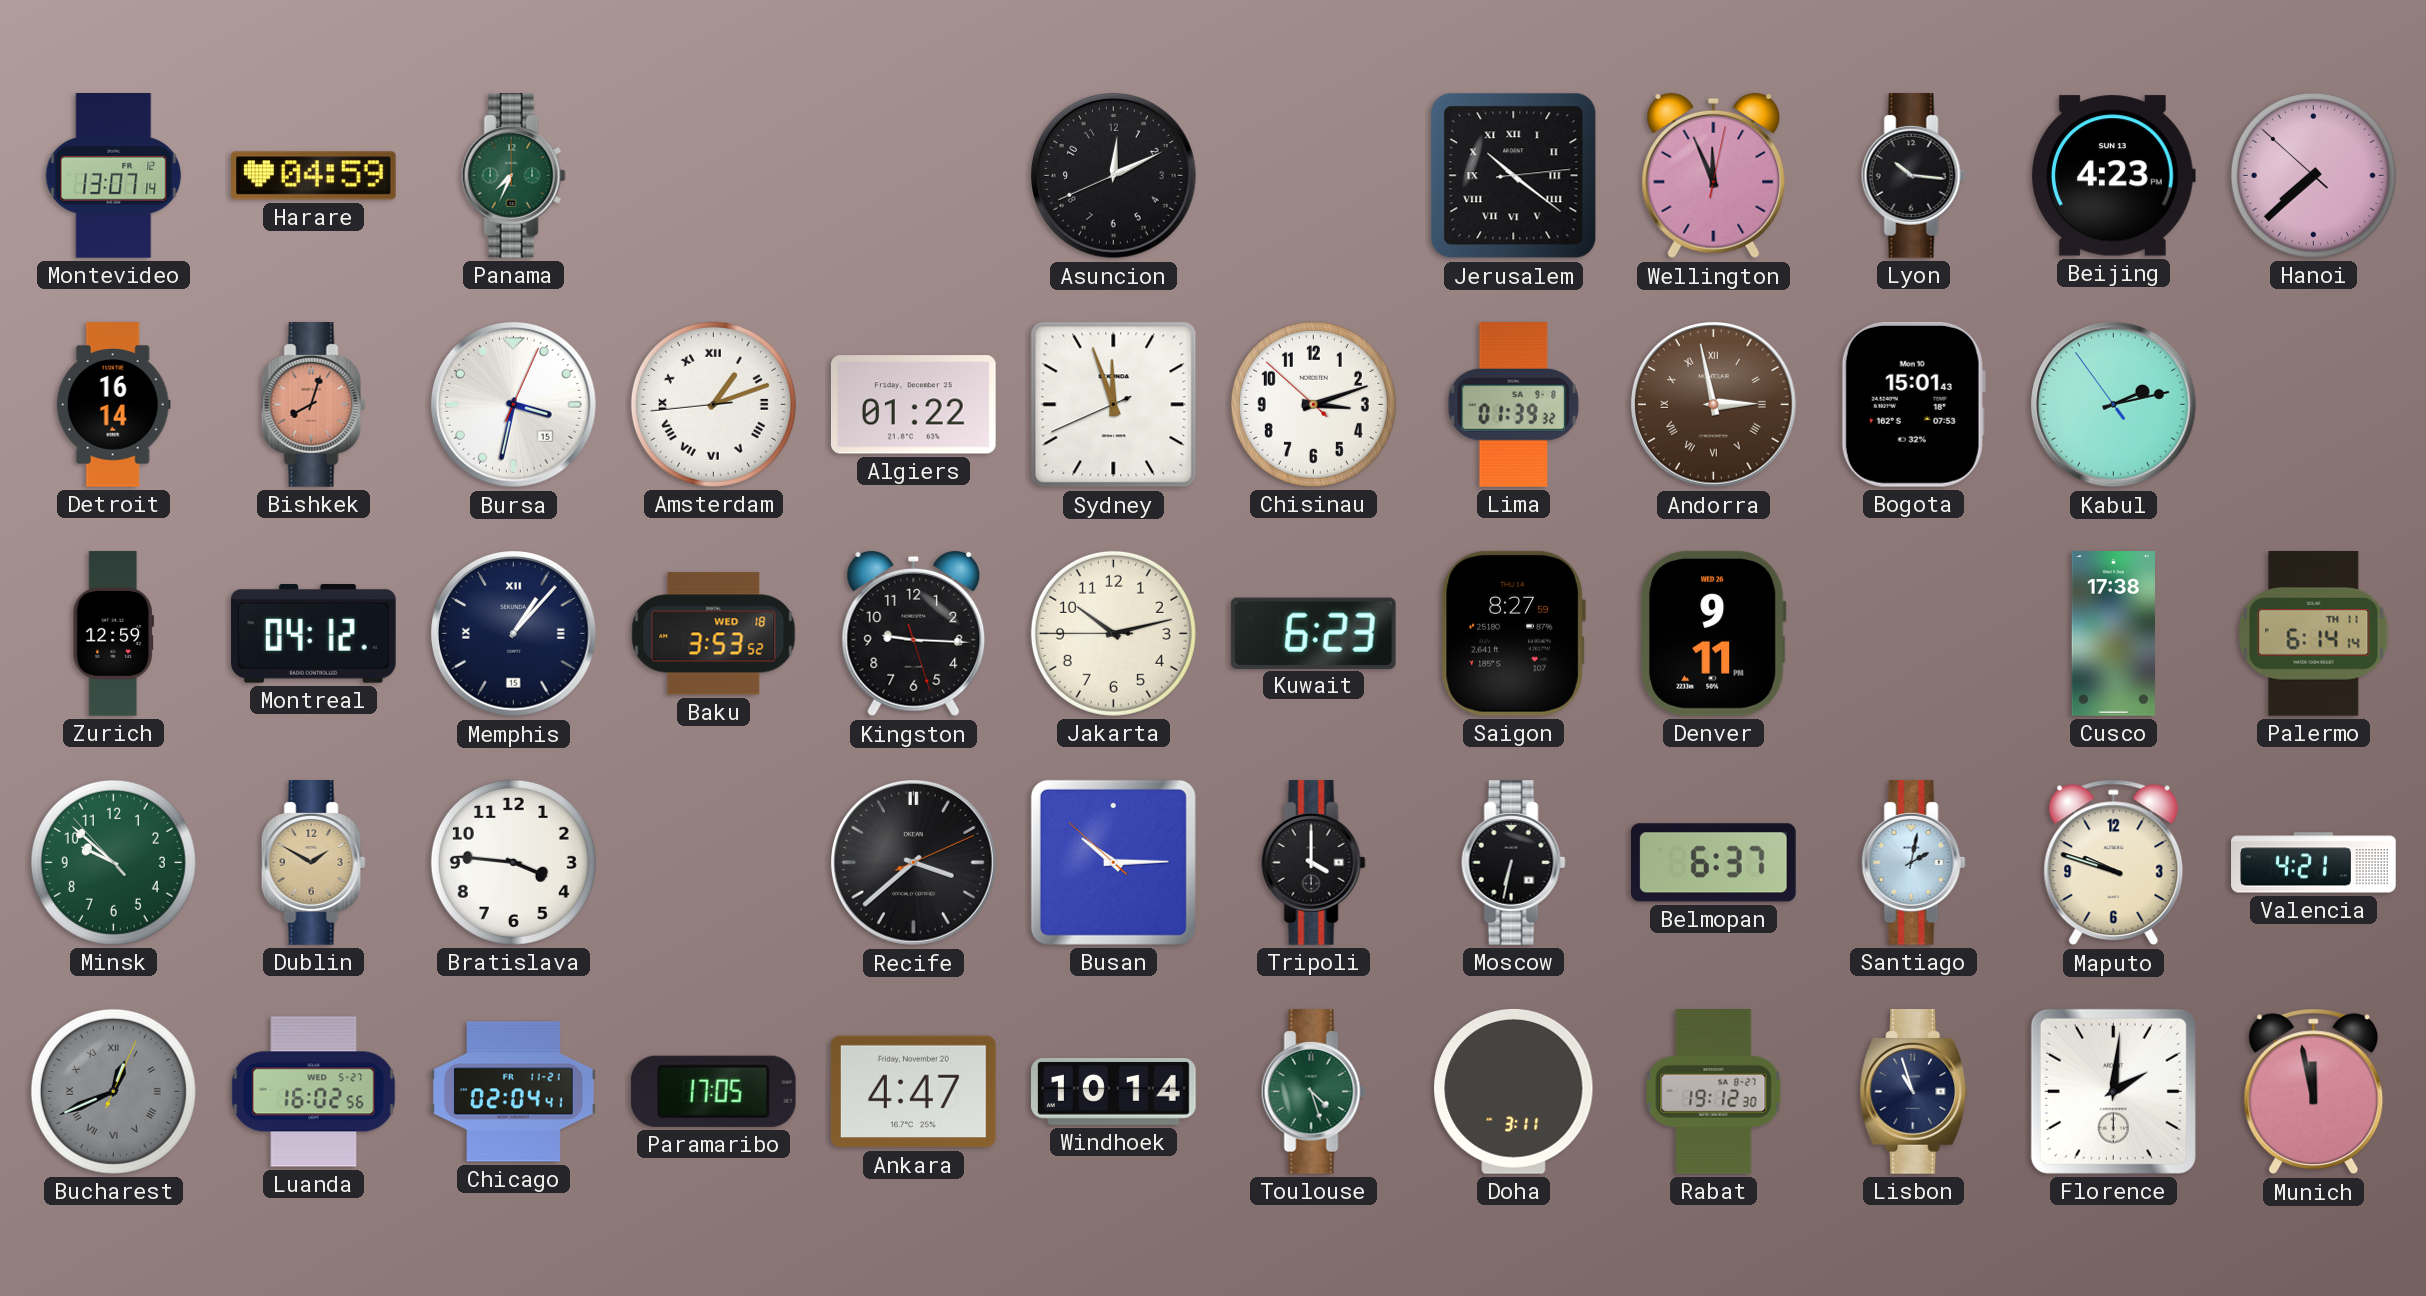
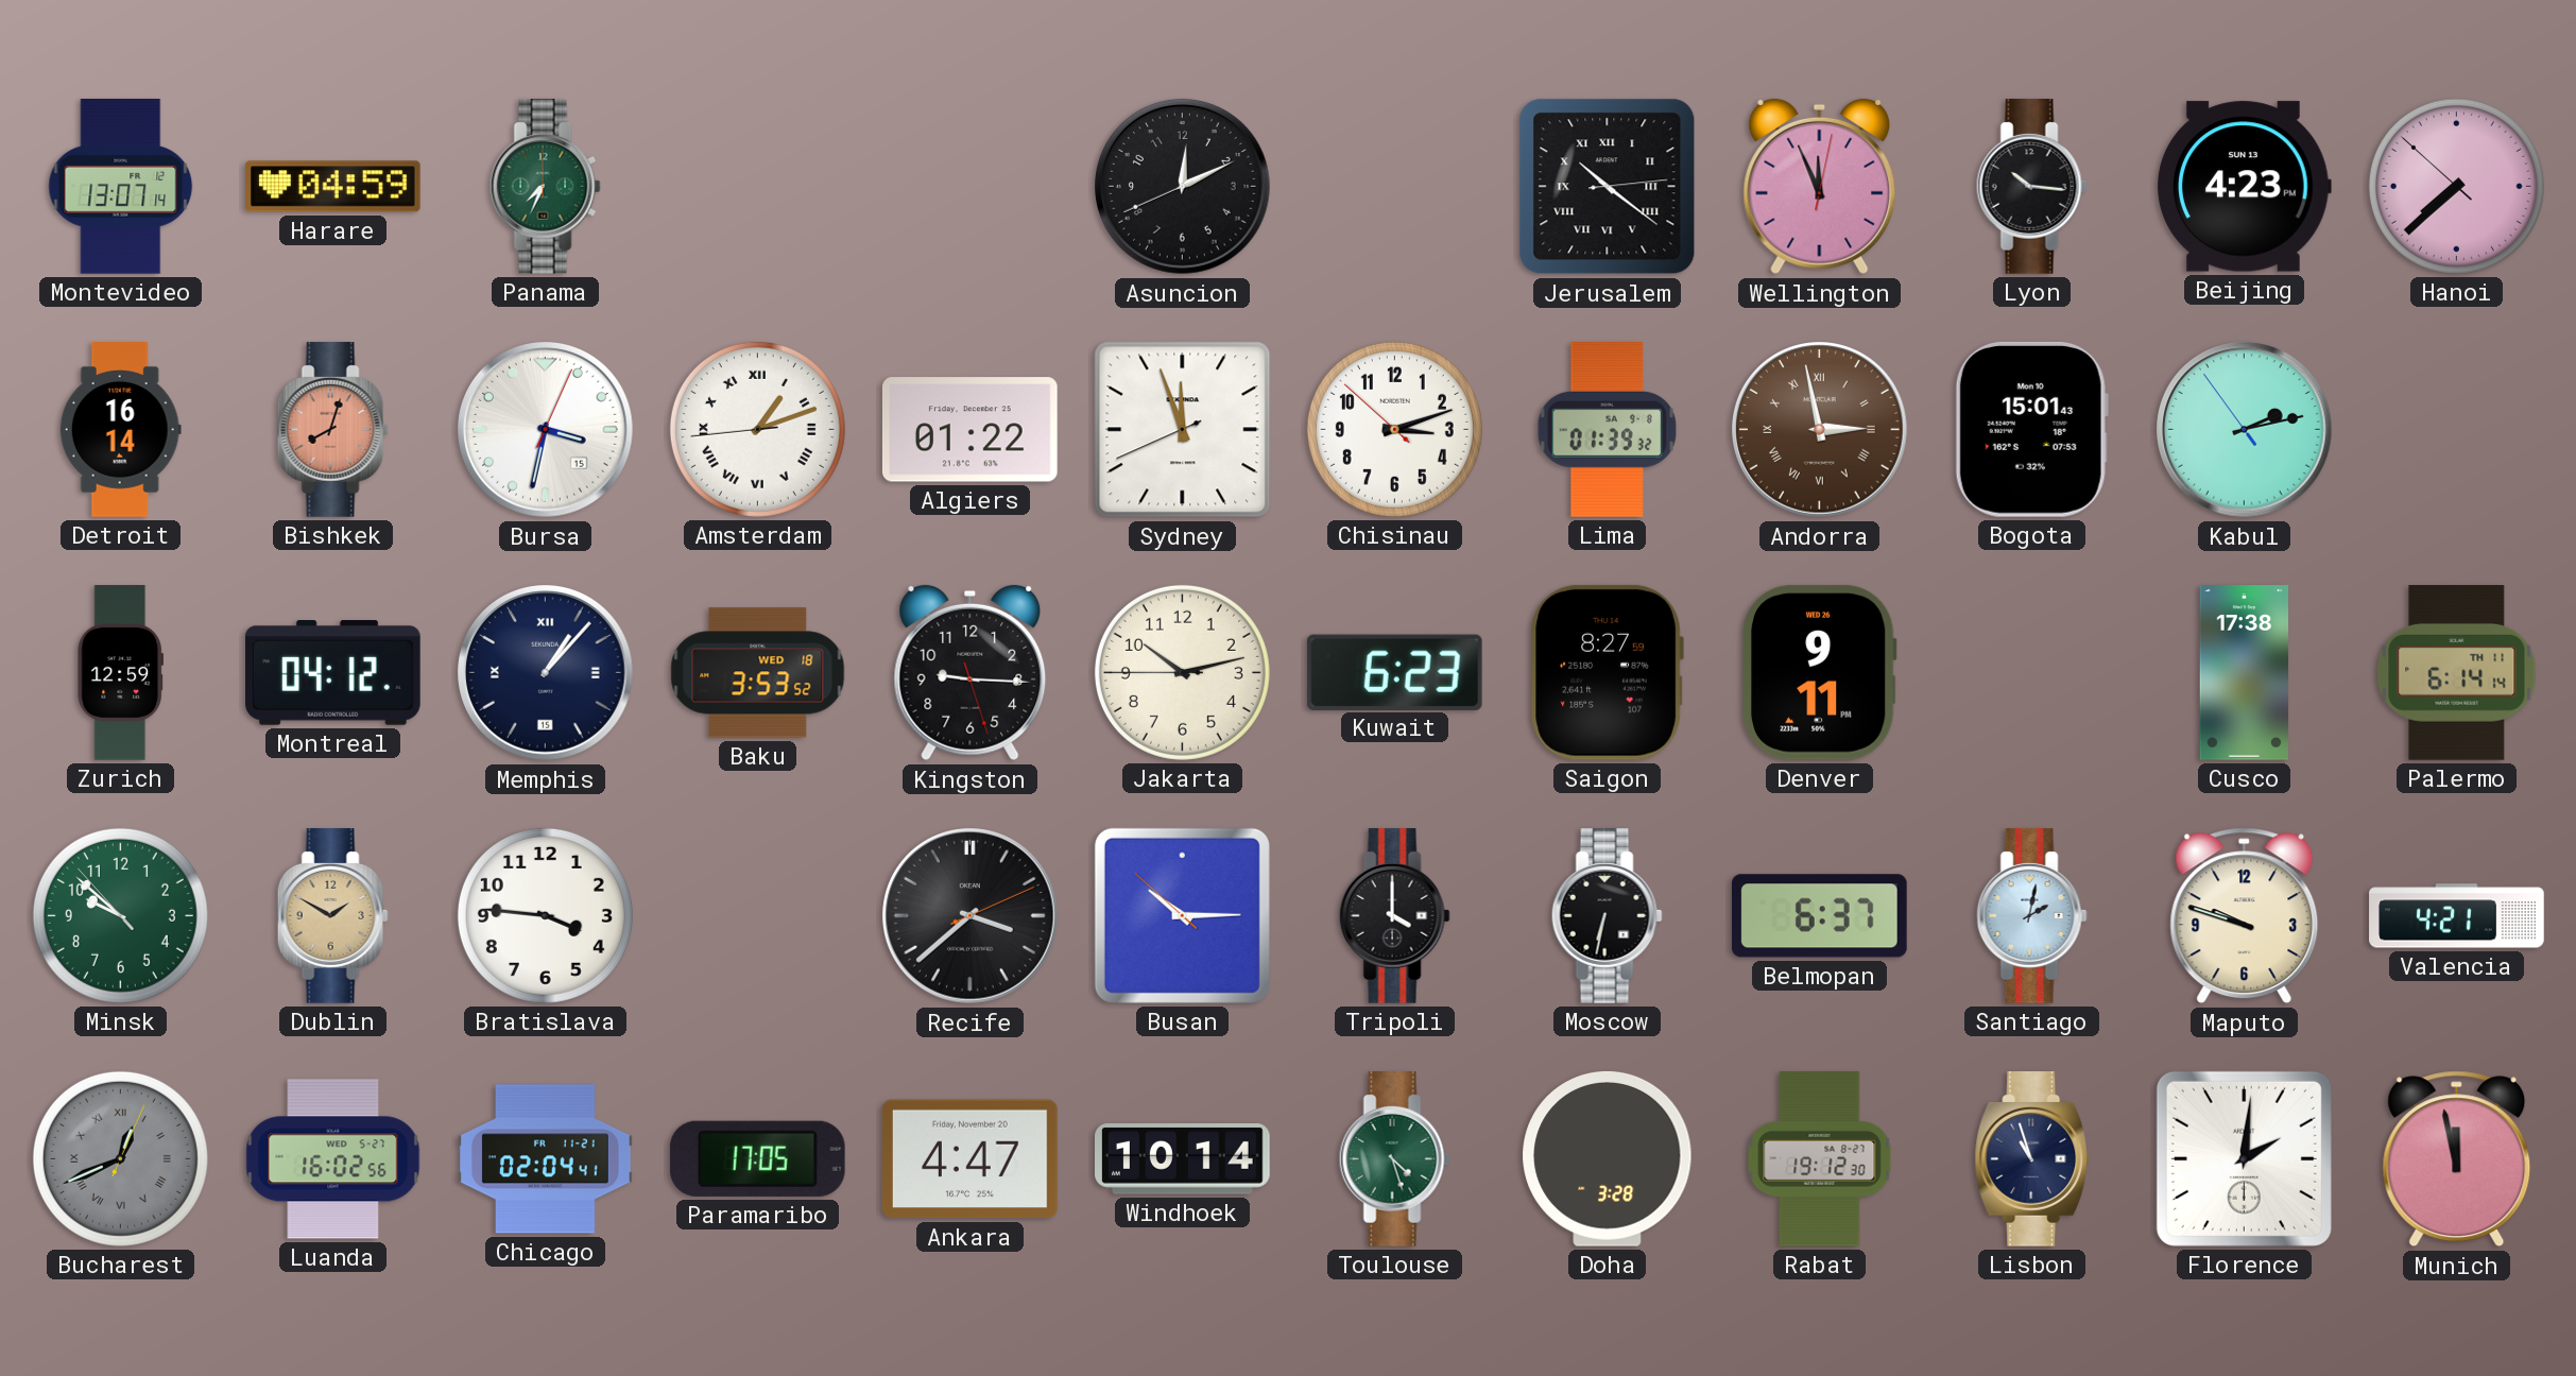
Doha: 3:11 -> 3:28 (1608, 1158)
